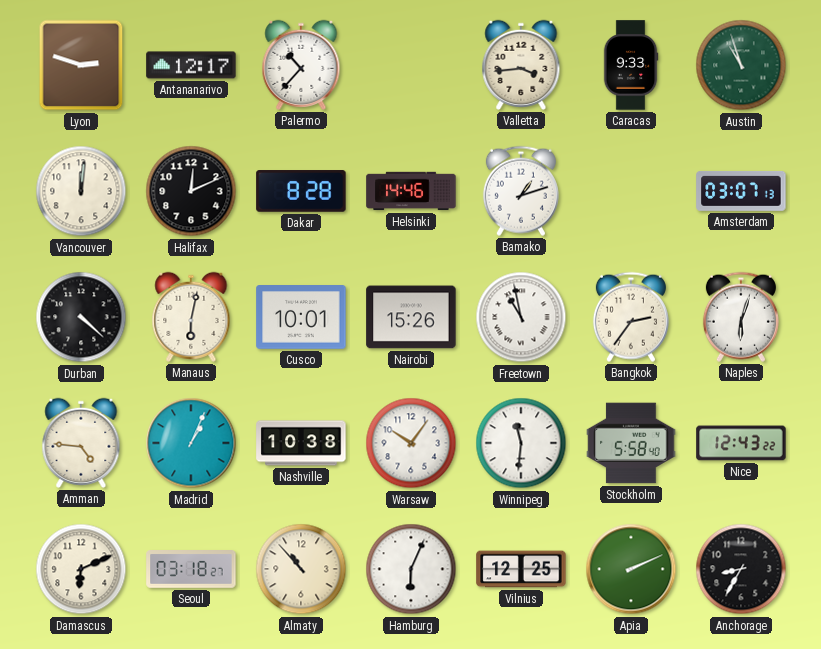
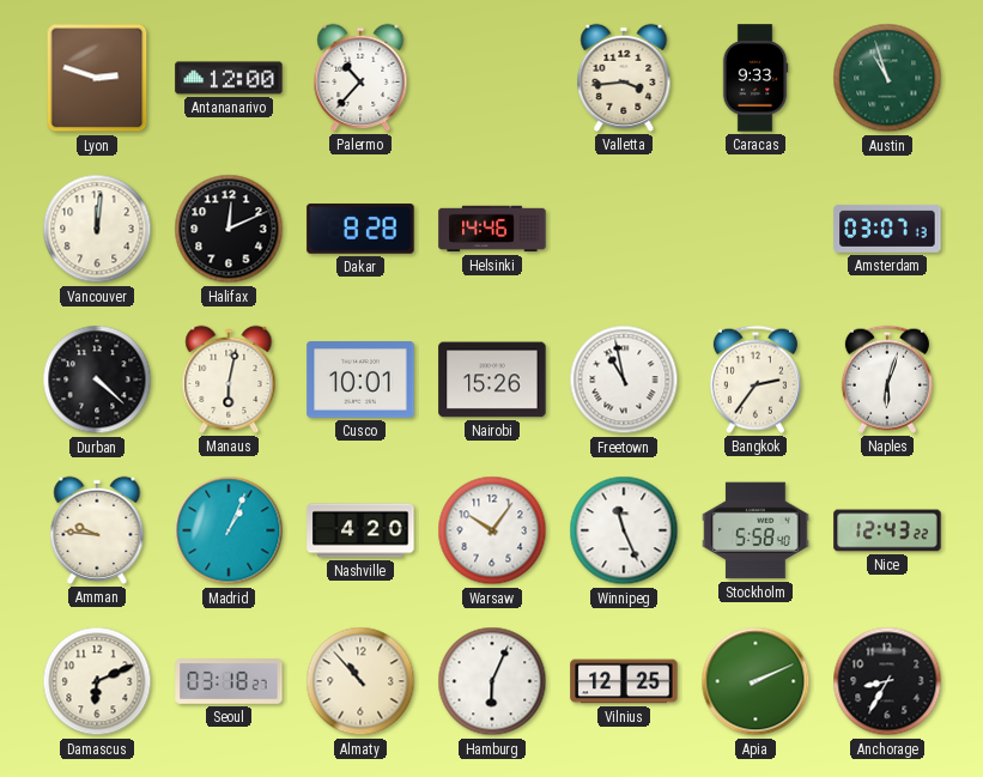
Antananarivo: 12:17 -> 12:00 (229, 78)
Bamako: 1:12 -> none (521, 191)
Amman: 4:46 -> 9:46 (97, 530)
Nashville: 10:38 -> 4:20 (360, 530)
Winnipeg: 11:31 -> 11:26 (624, 530)
